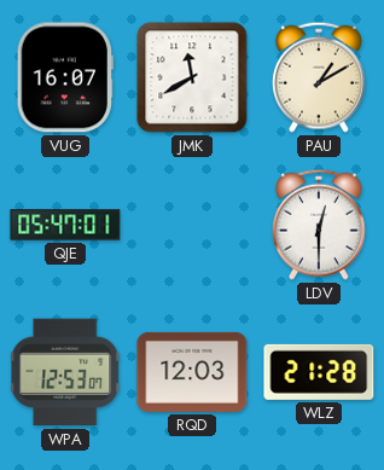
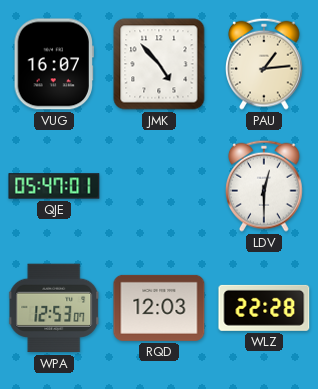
JMK: 11:40 -> 4:53 (159, 64)
PAU: 1:10 -> 1:14 (265, 64)
WLZ: 21:28 -> 22:28 (264, 308)
